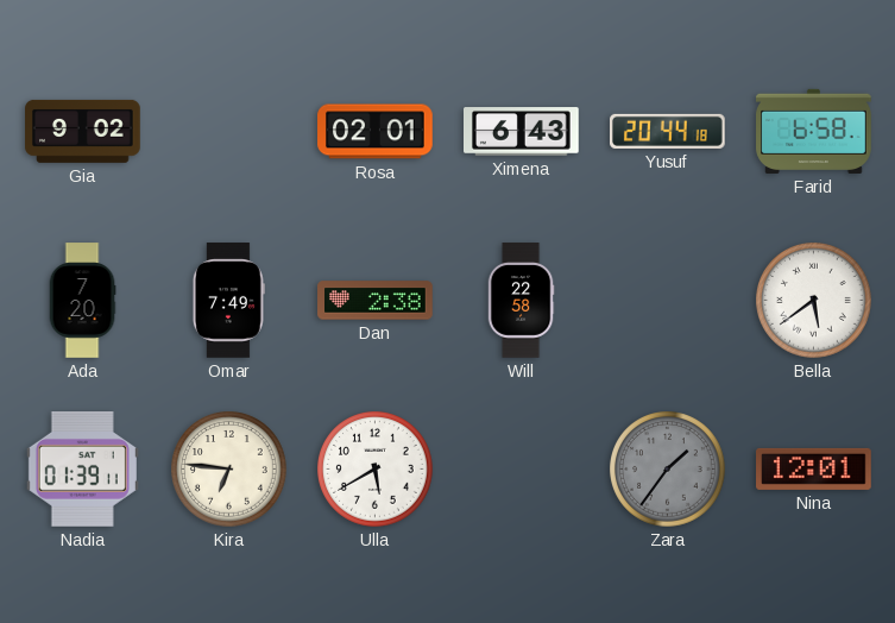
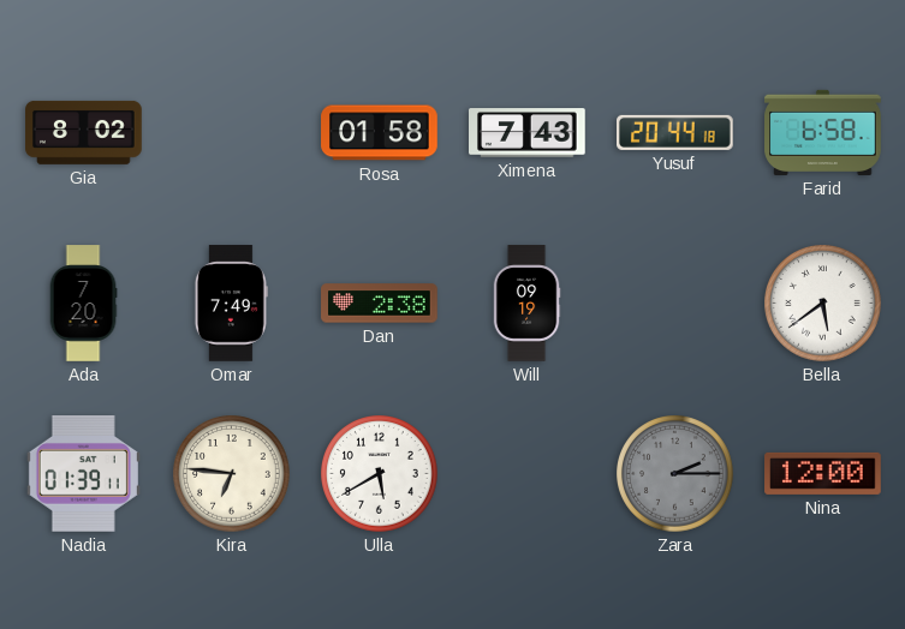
Gia: 9:02 -> 8:02 (84, 132)
Rosa: 02:01 -> 01:58 (380, 133)
Ximena: 6:43 -> 7:43 (528, 133)
Will: 22:58 -> 09:19 (526, 304)
Zara: 1:36 -> 2:15 (675, 474)
Nina: 12:01 -> 12:00 (823, 473)
